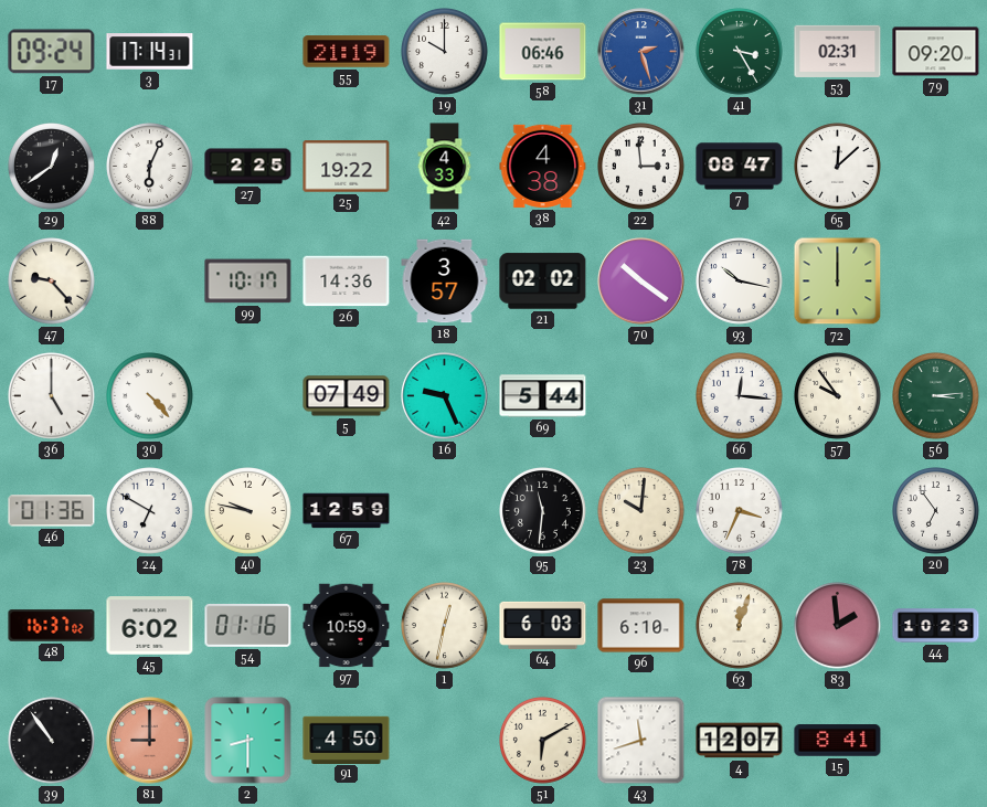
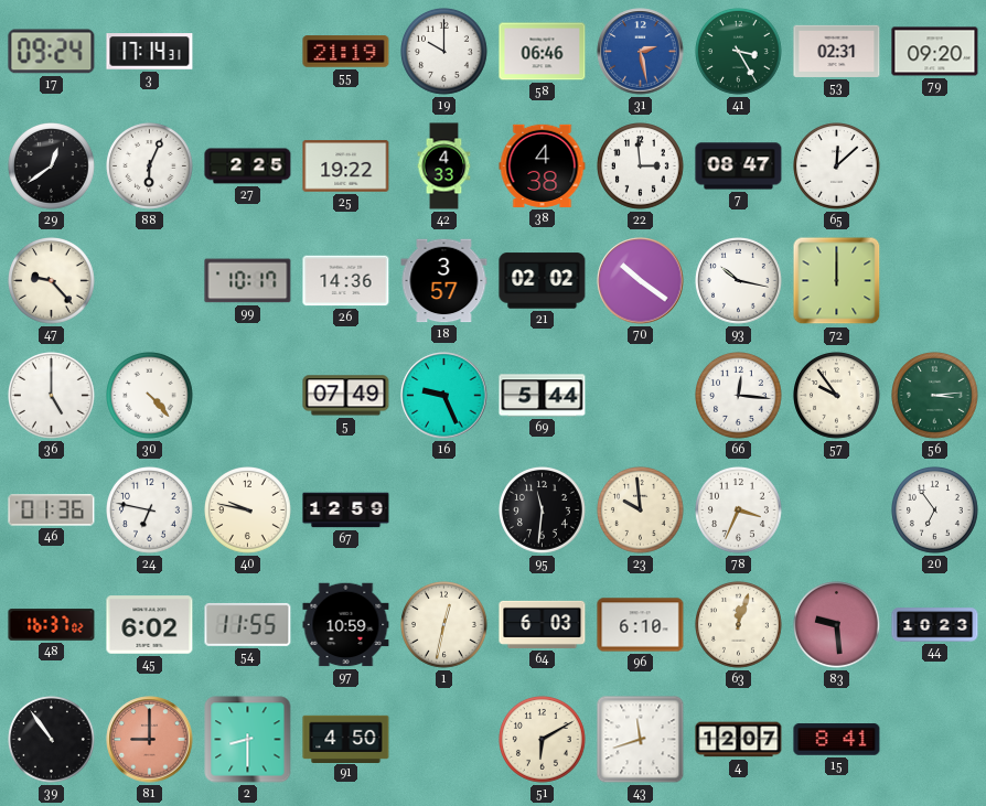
31: 2:27 -> 2:28 (641, 52)
24: 6:50 -> 6:47 (150, 511)
23: 10:01 -> 9:59 (641, 511)
54: 01:16 -> 11:55 (248, 624)
83: 1:59 -> 9:29 (837, 625)
